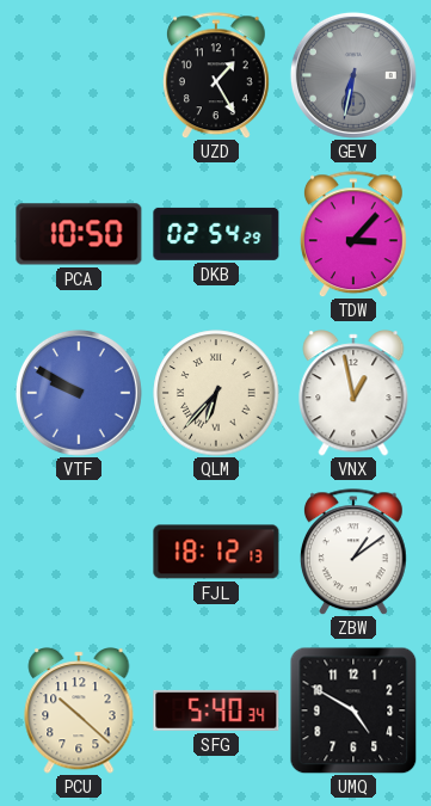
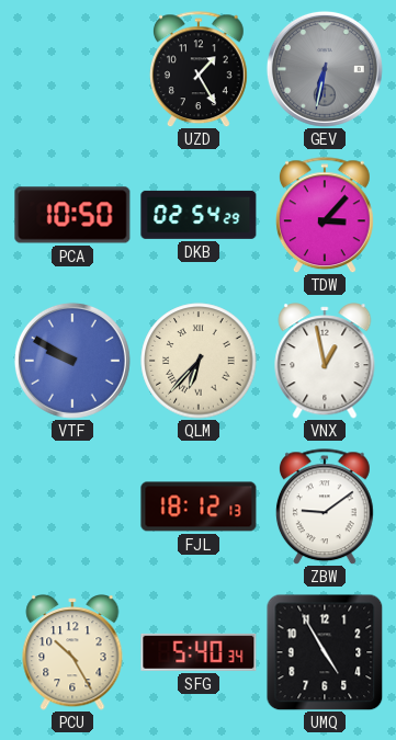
ZBW: 1:09 -> 9:09 (325, 506)
PCU: 10:22 -> 10:25 (72, 652)
UMQ: 4:50 -> 4:55 (325, 652)
